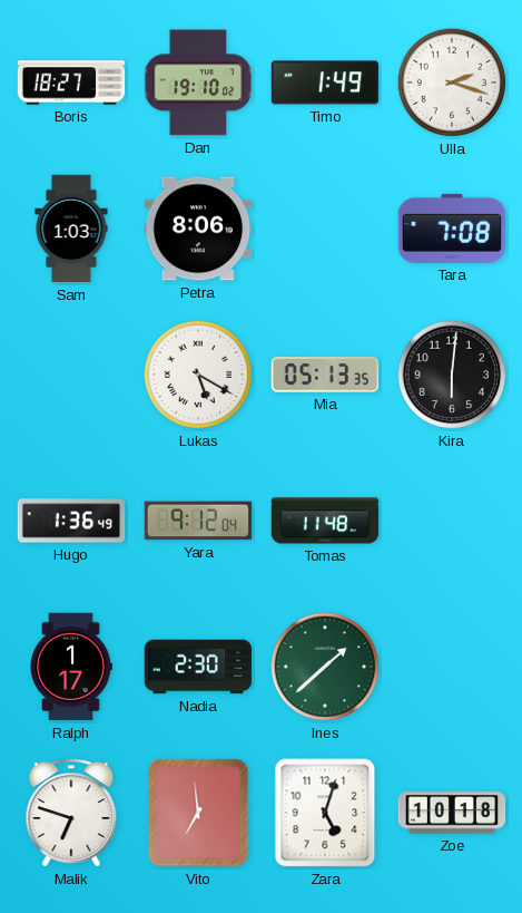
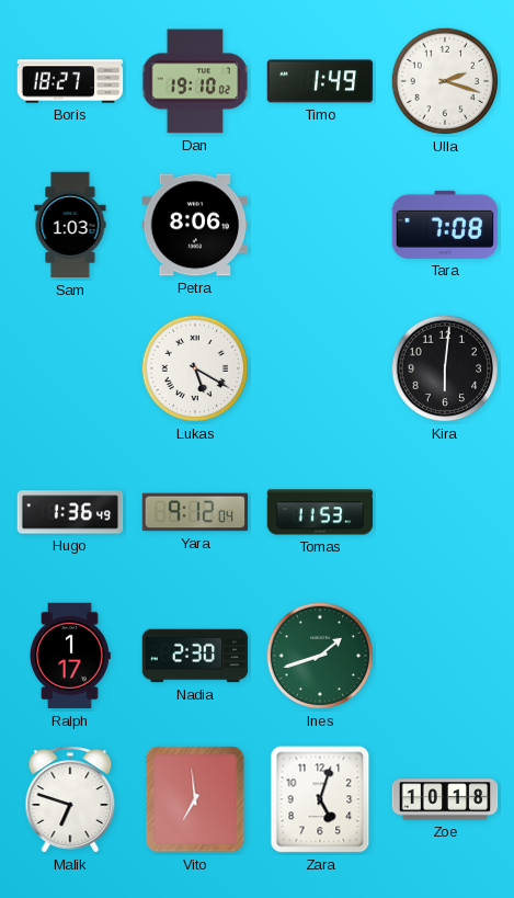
Mia: 05:13 -> none (325, 375)
Tomas: 11:48 -> 11:53 (320, 512)
Ines: 1:38 -> 1:42 (320, 656)
